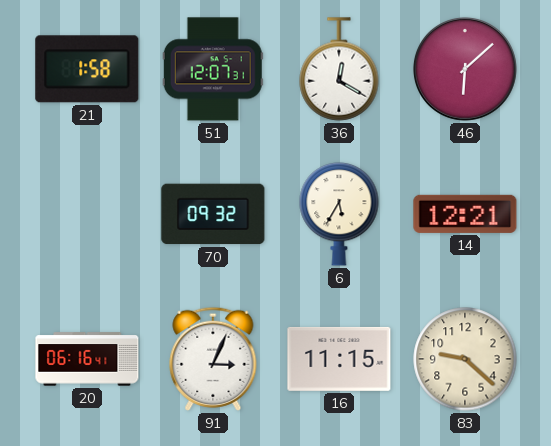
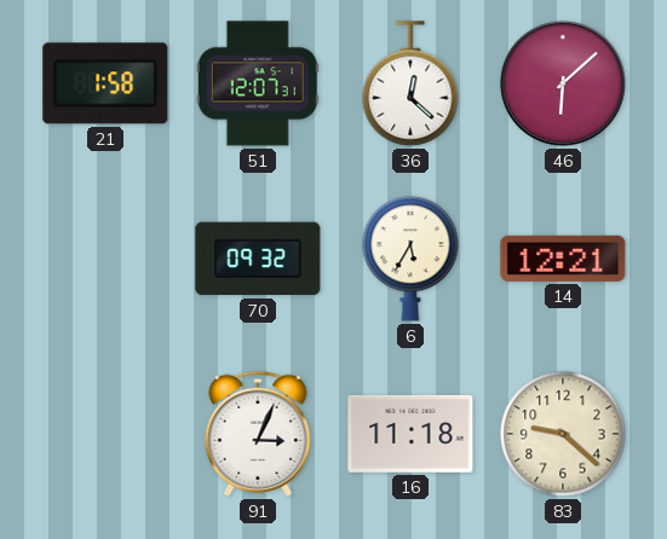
36: 12:20 -> 12:22 (410, 83)
20: 06:16 -> none (87, 359)
16: 11:15 -> 11:18 (410, 434)
